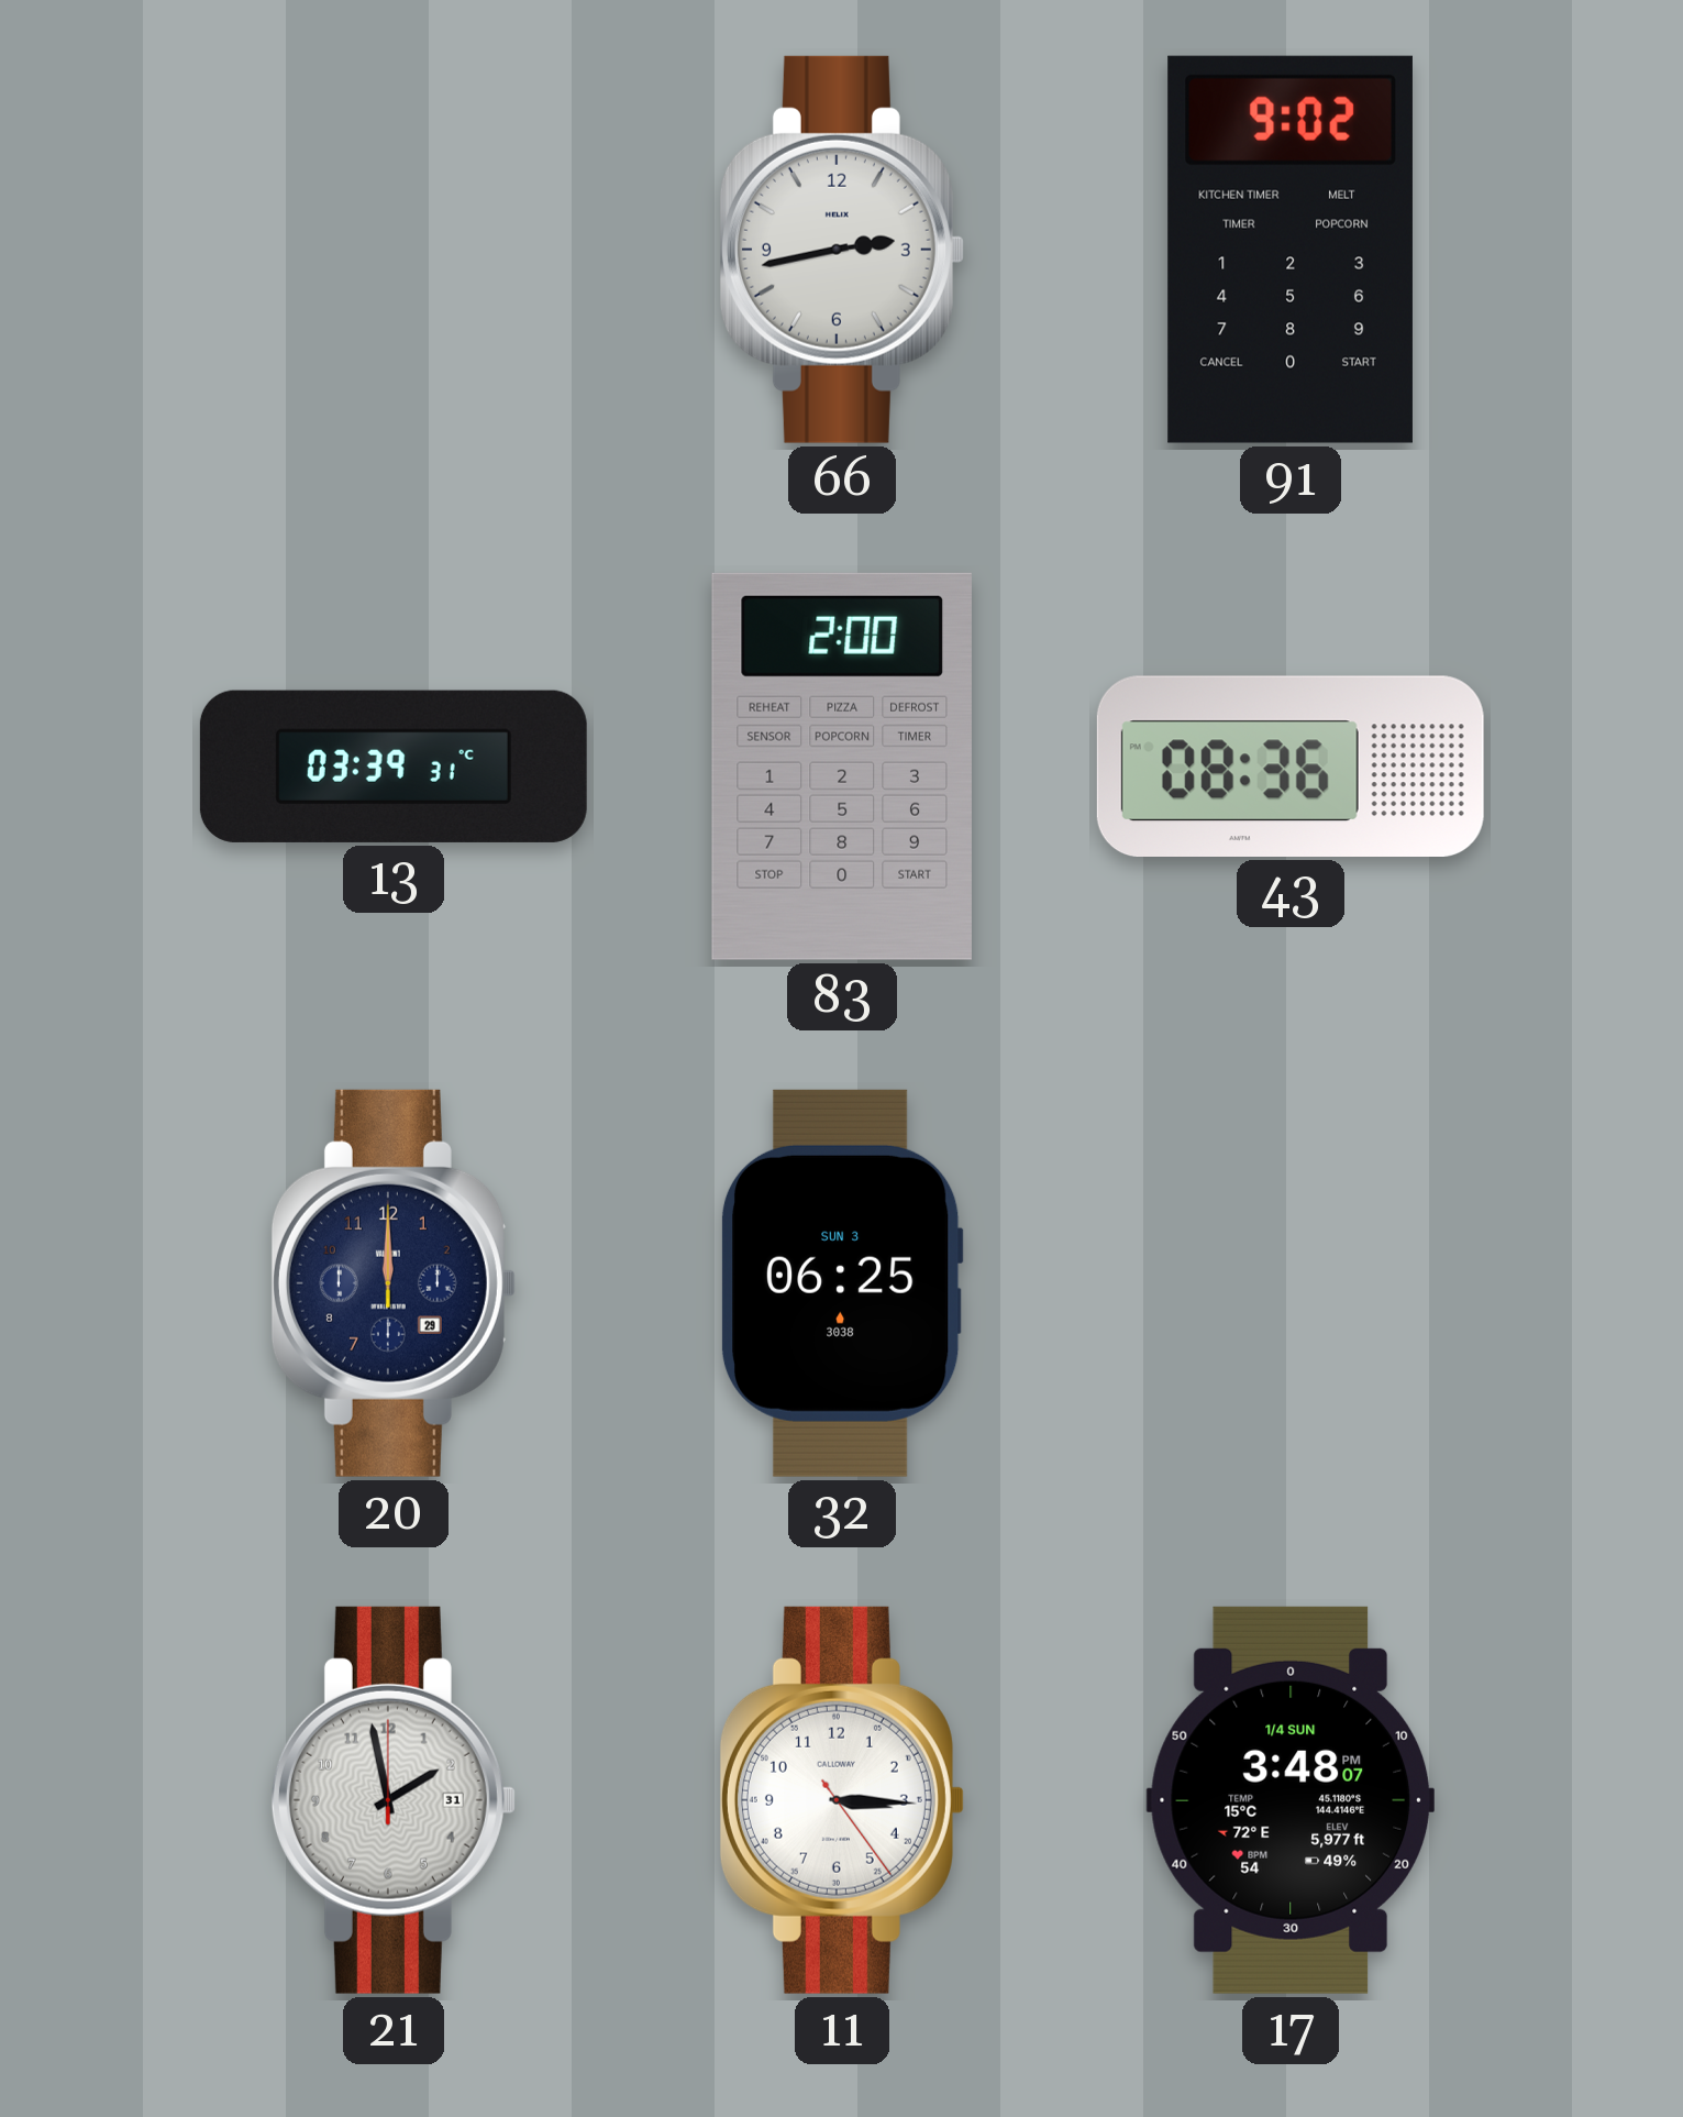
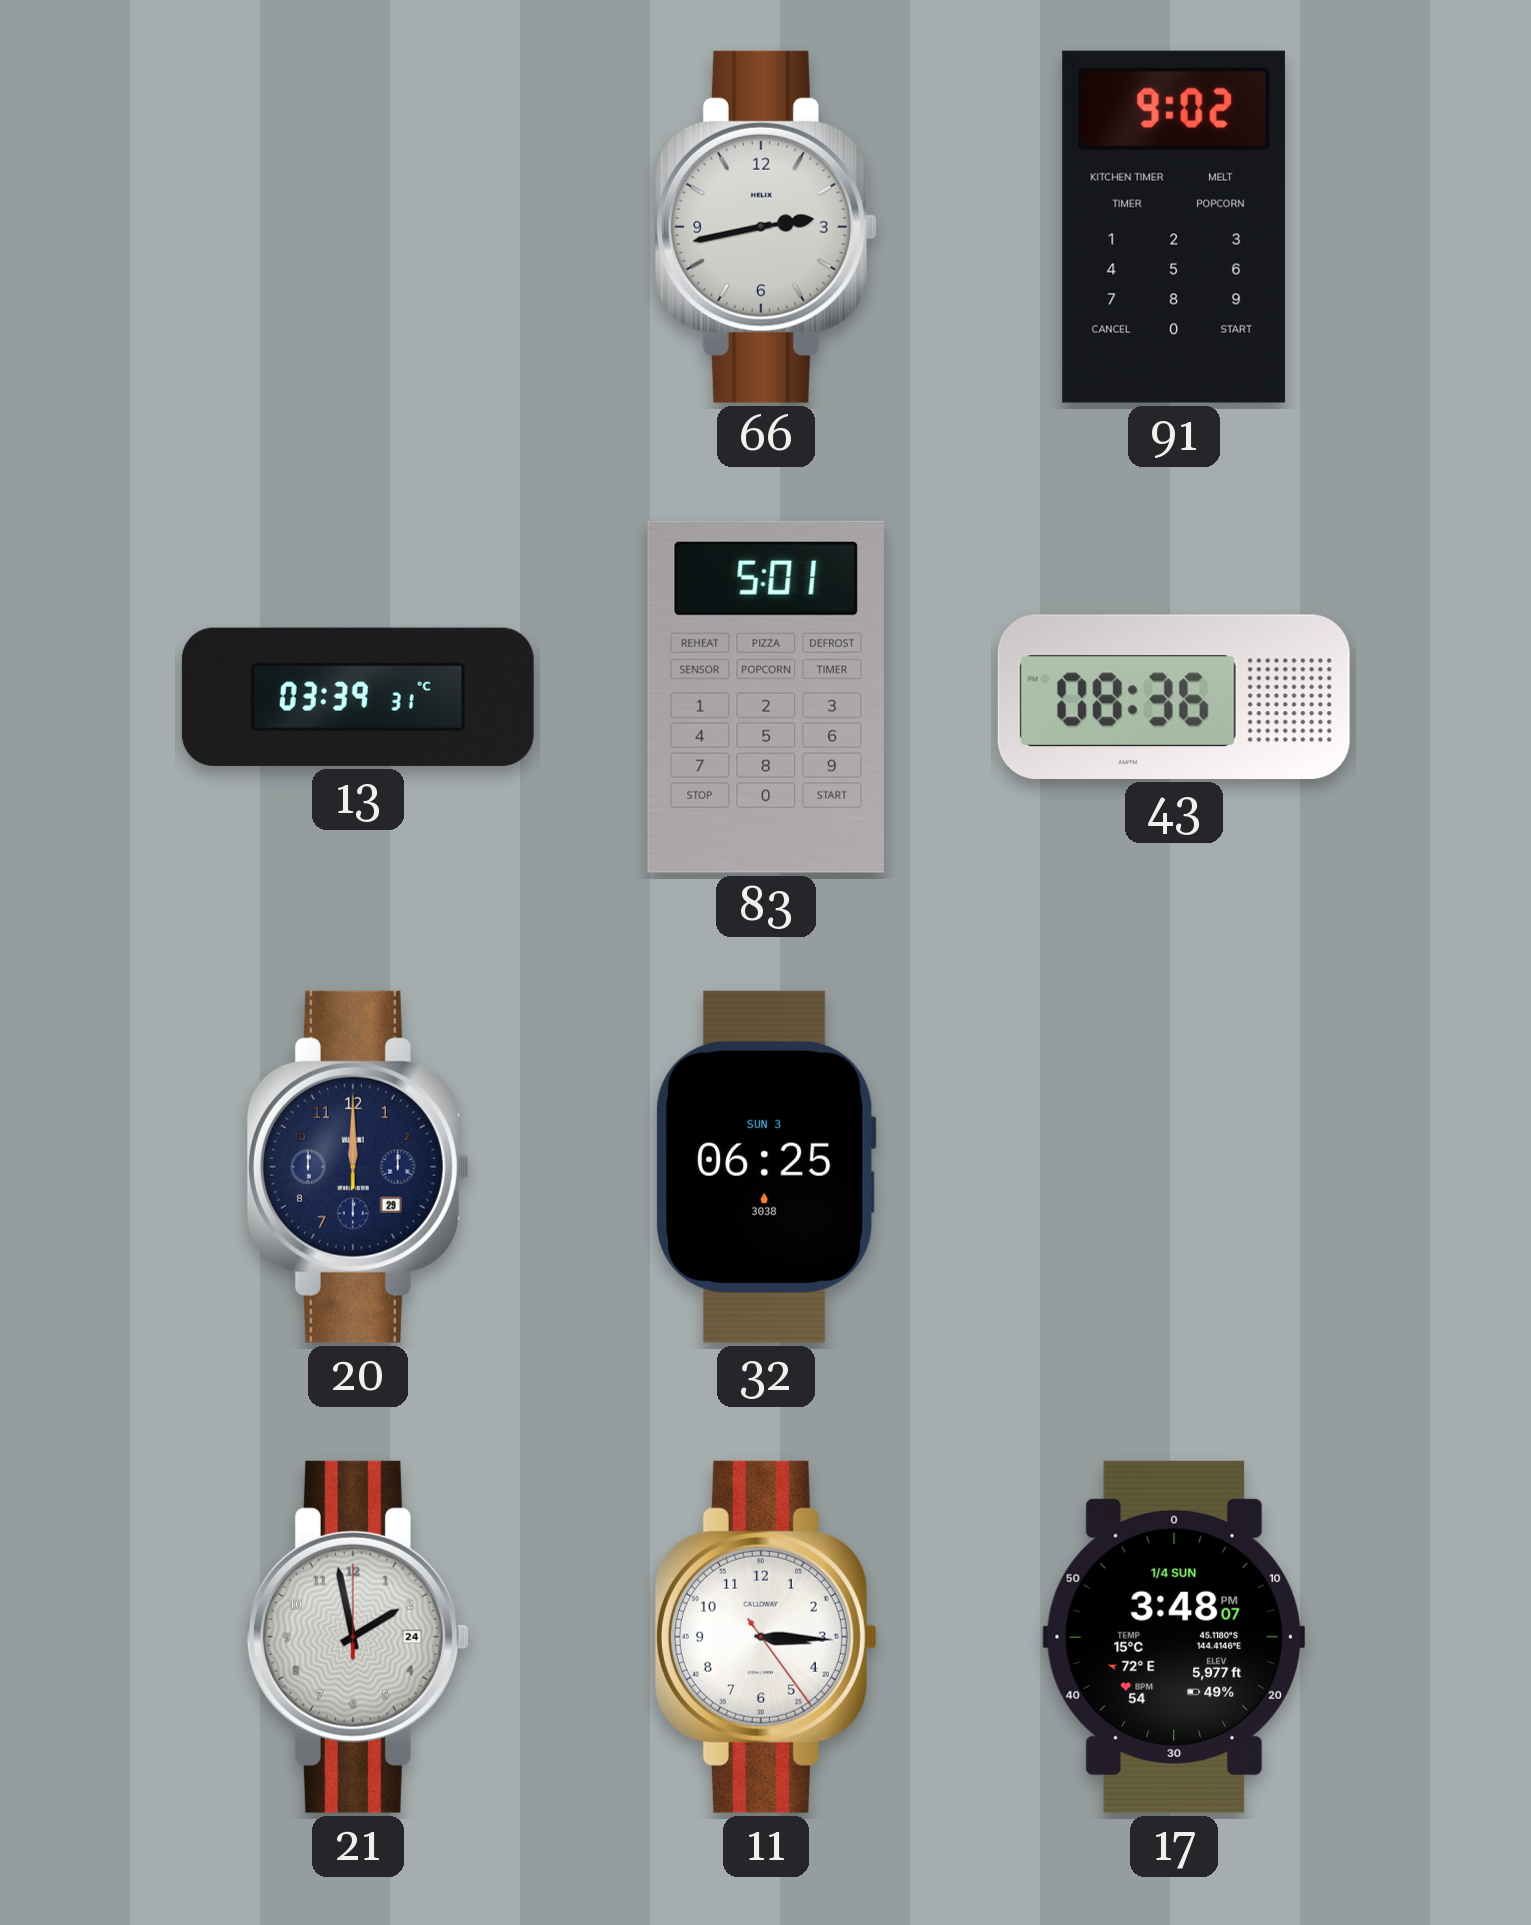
83: 2:00 -> 5:01 (766, 697)
21 date: 31 -> 24 (358, 1637)
